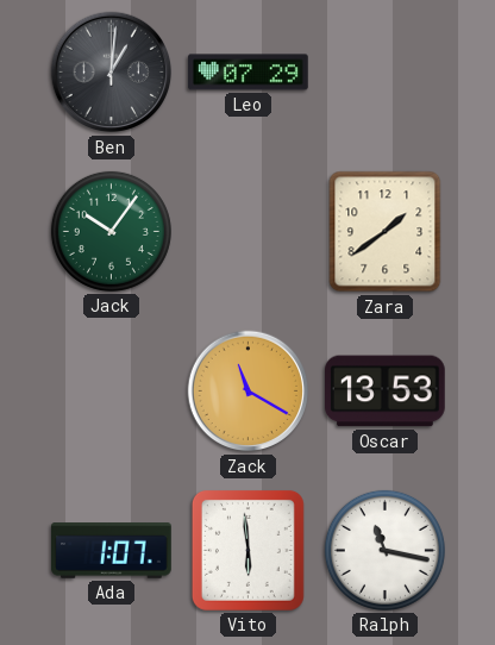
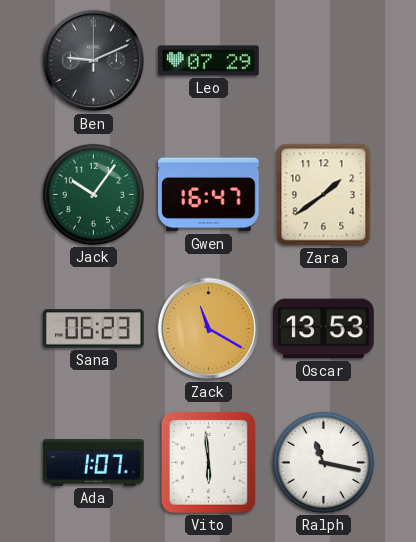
Ben: 1:01 -> 9:11 (94, 61)
Gwen: none -> 16:47 (209, 195)
Sana: none -> 06:23 (94, 329)
